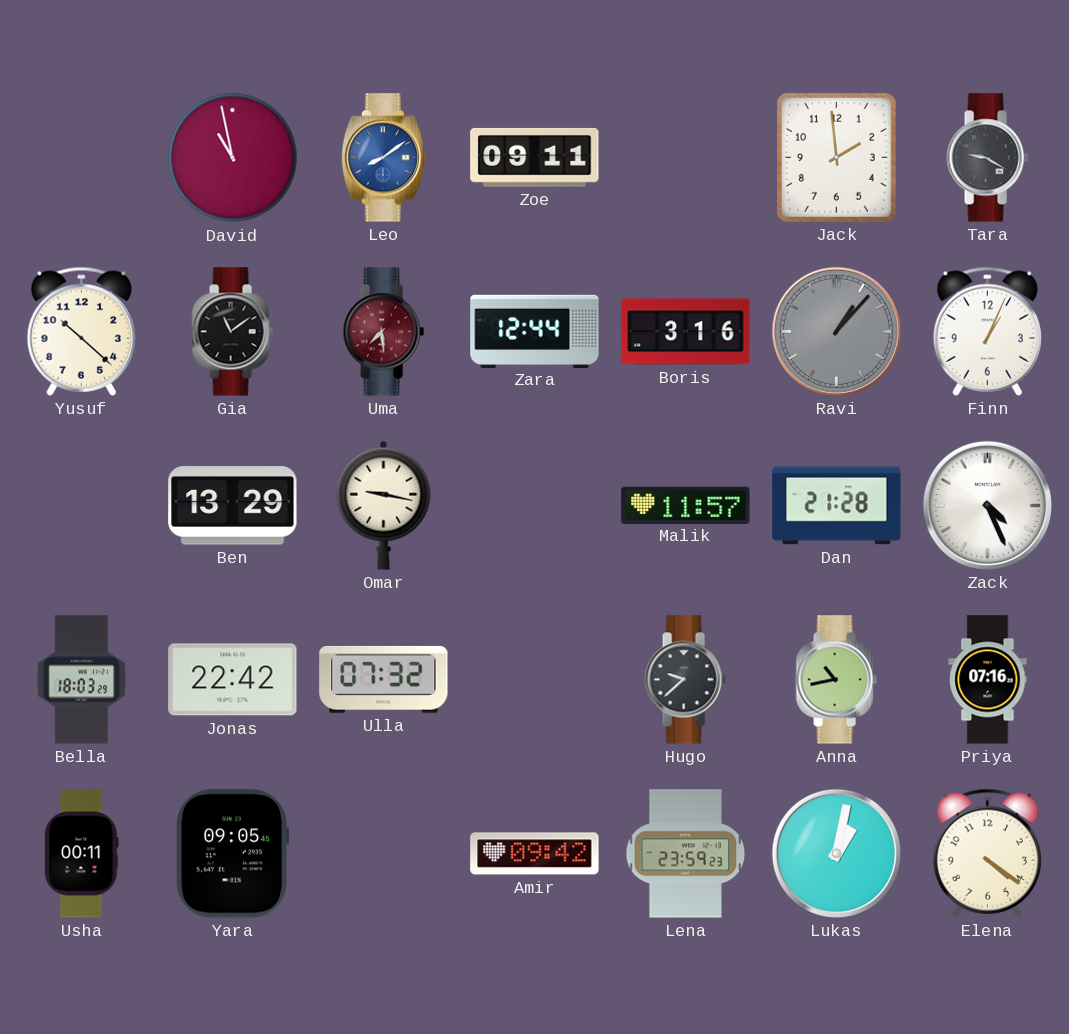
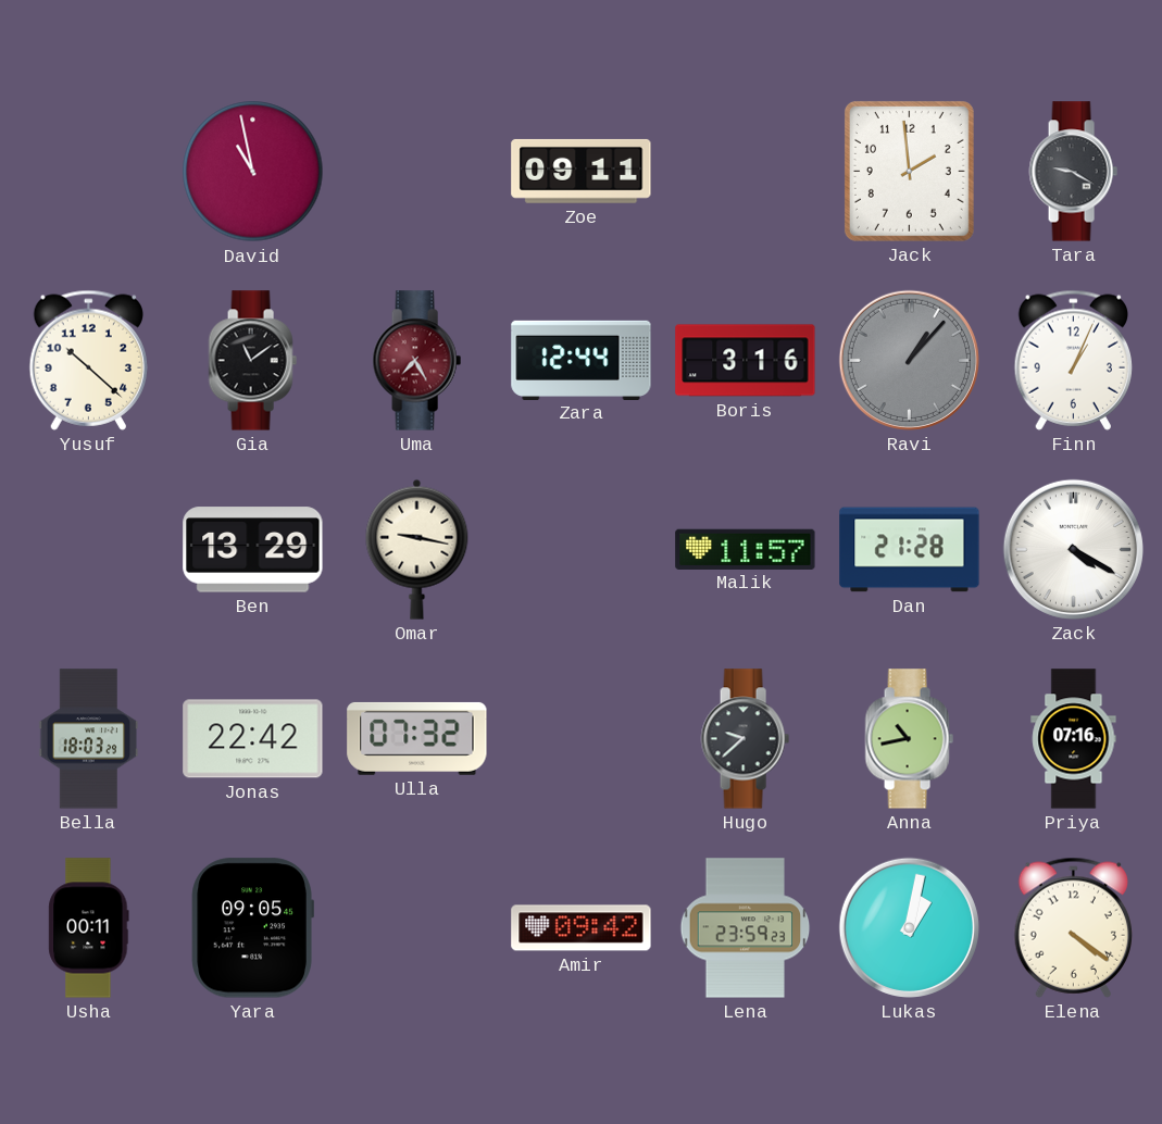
Leo: 8:09 -> none (383, 158)
Uma: 7:29 -> 7:25 (416, 361)
Zack: 4:26 -> 4:20 (1073, 549)
